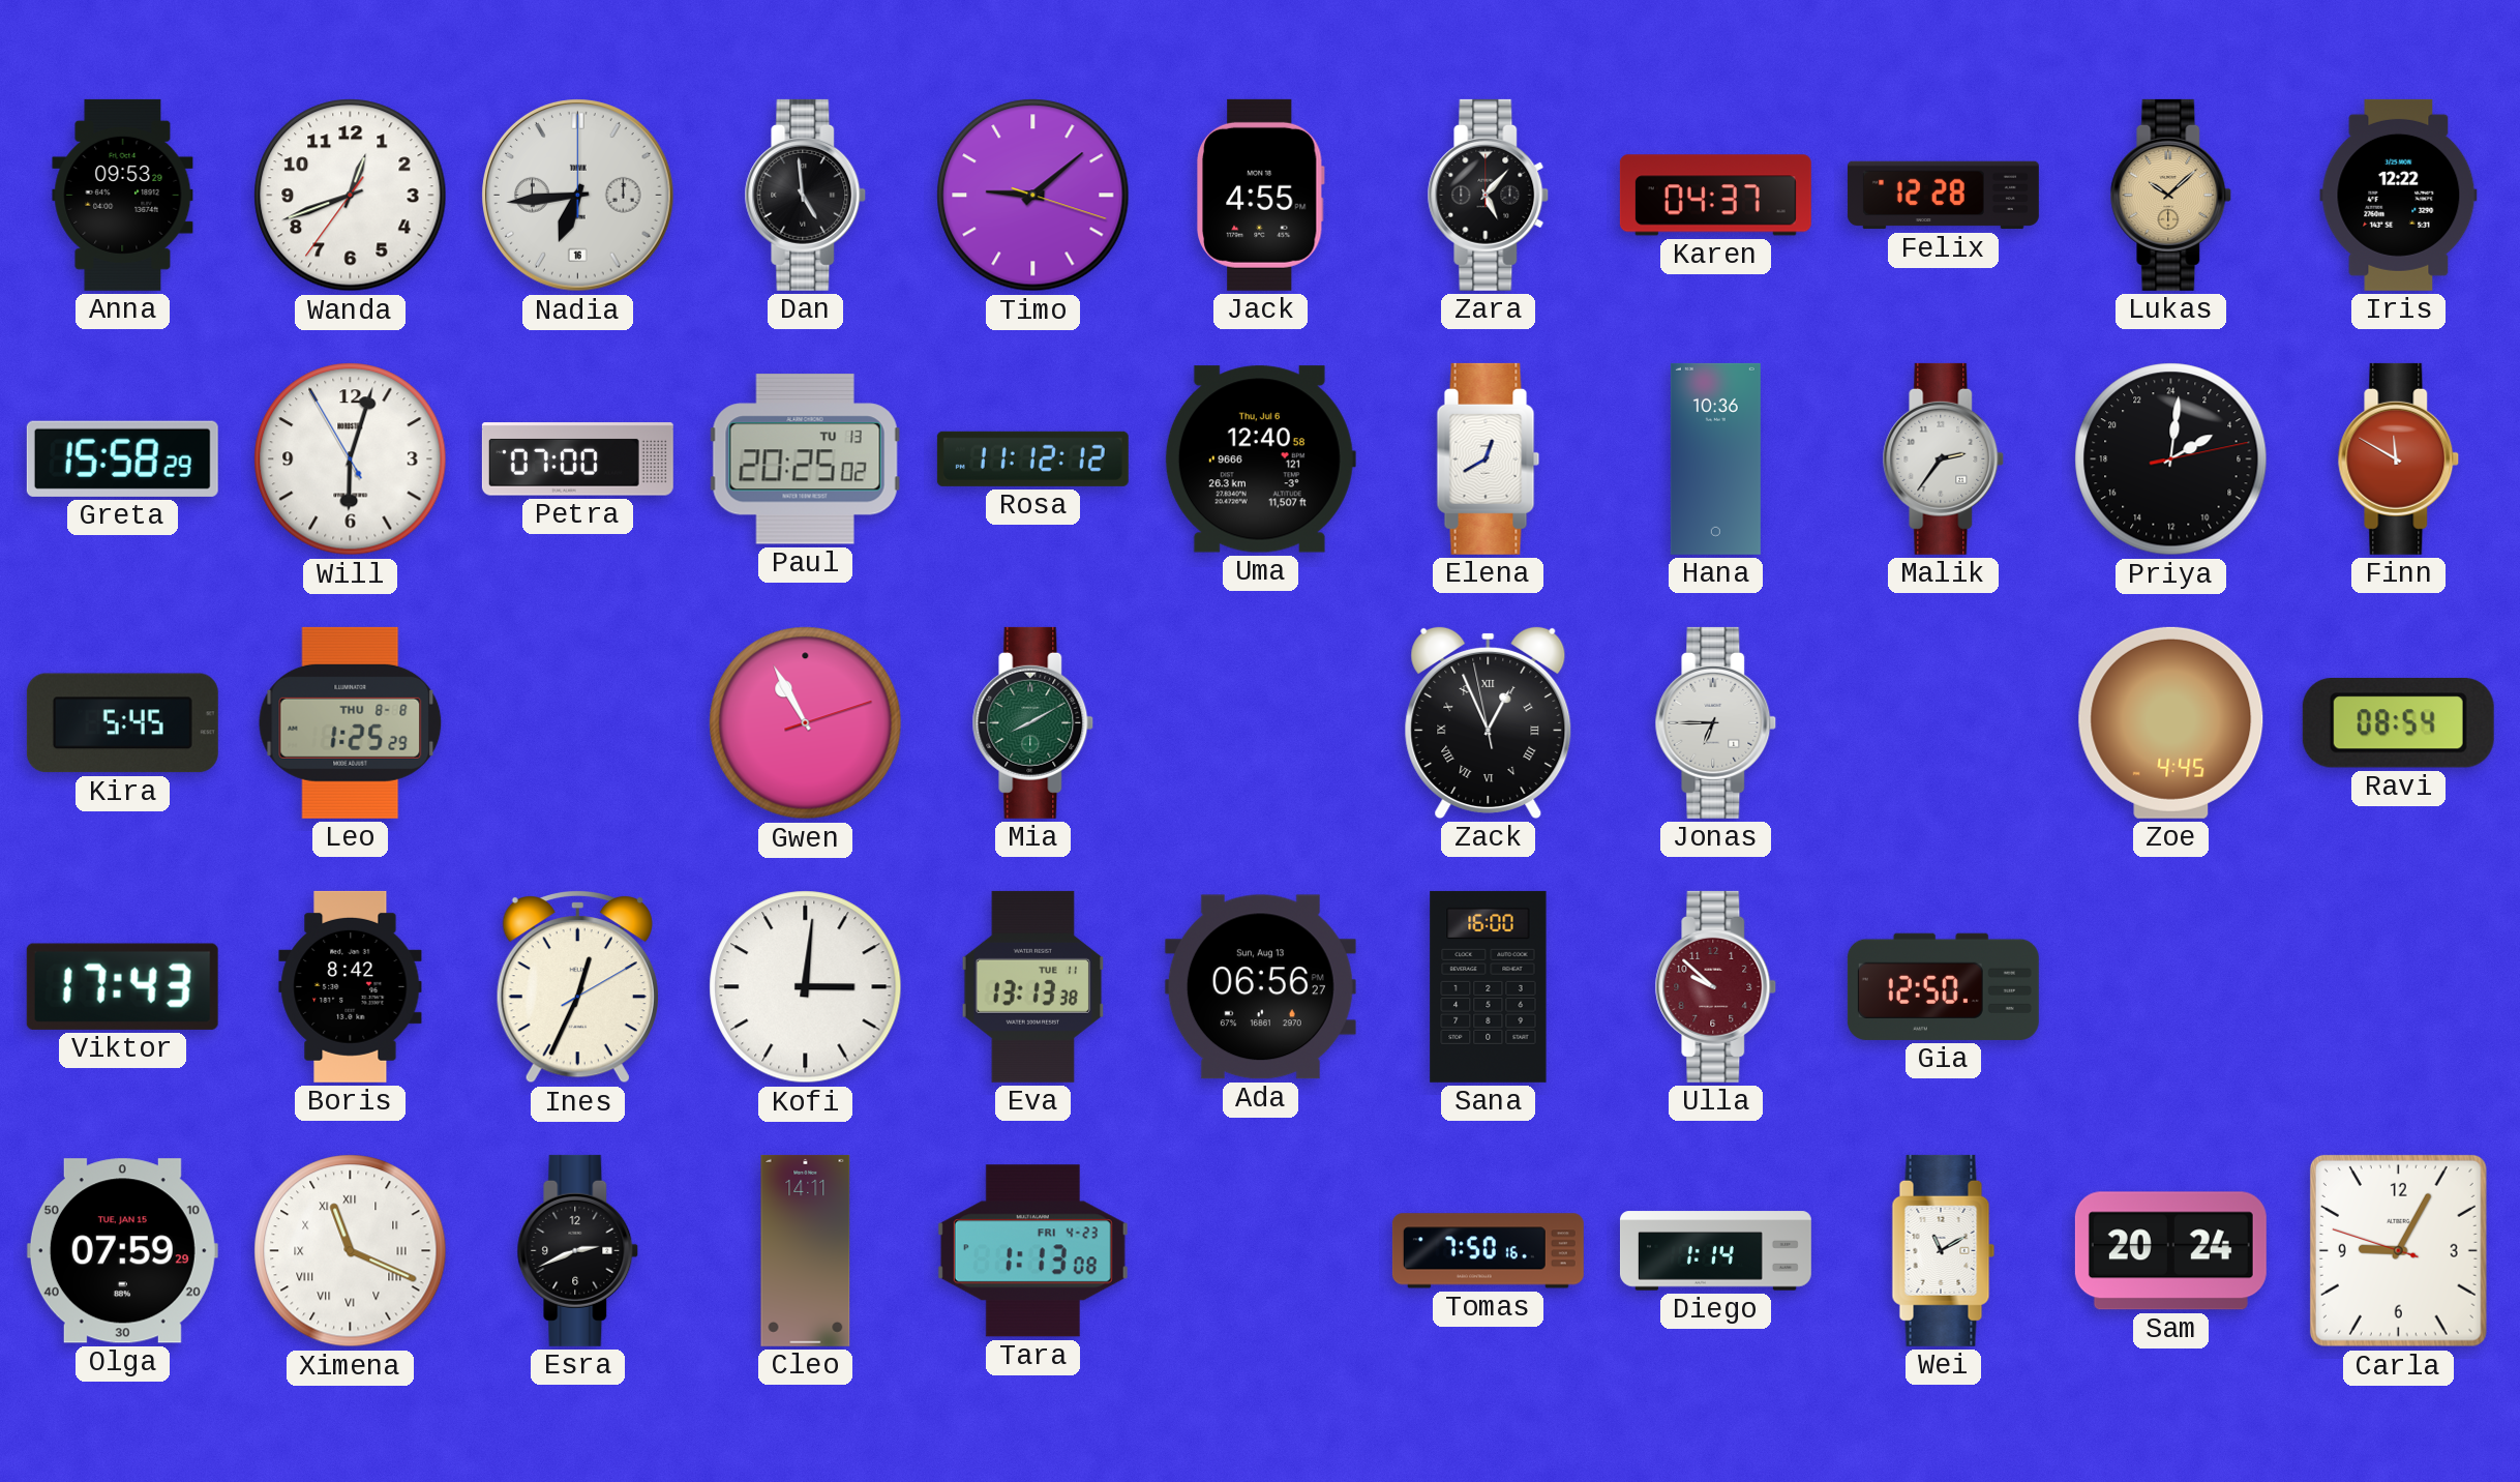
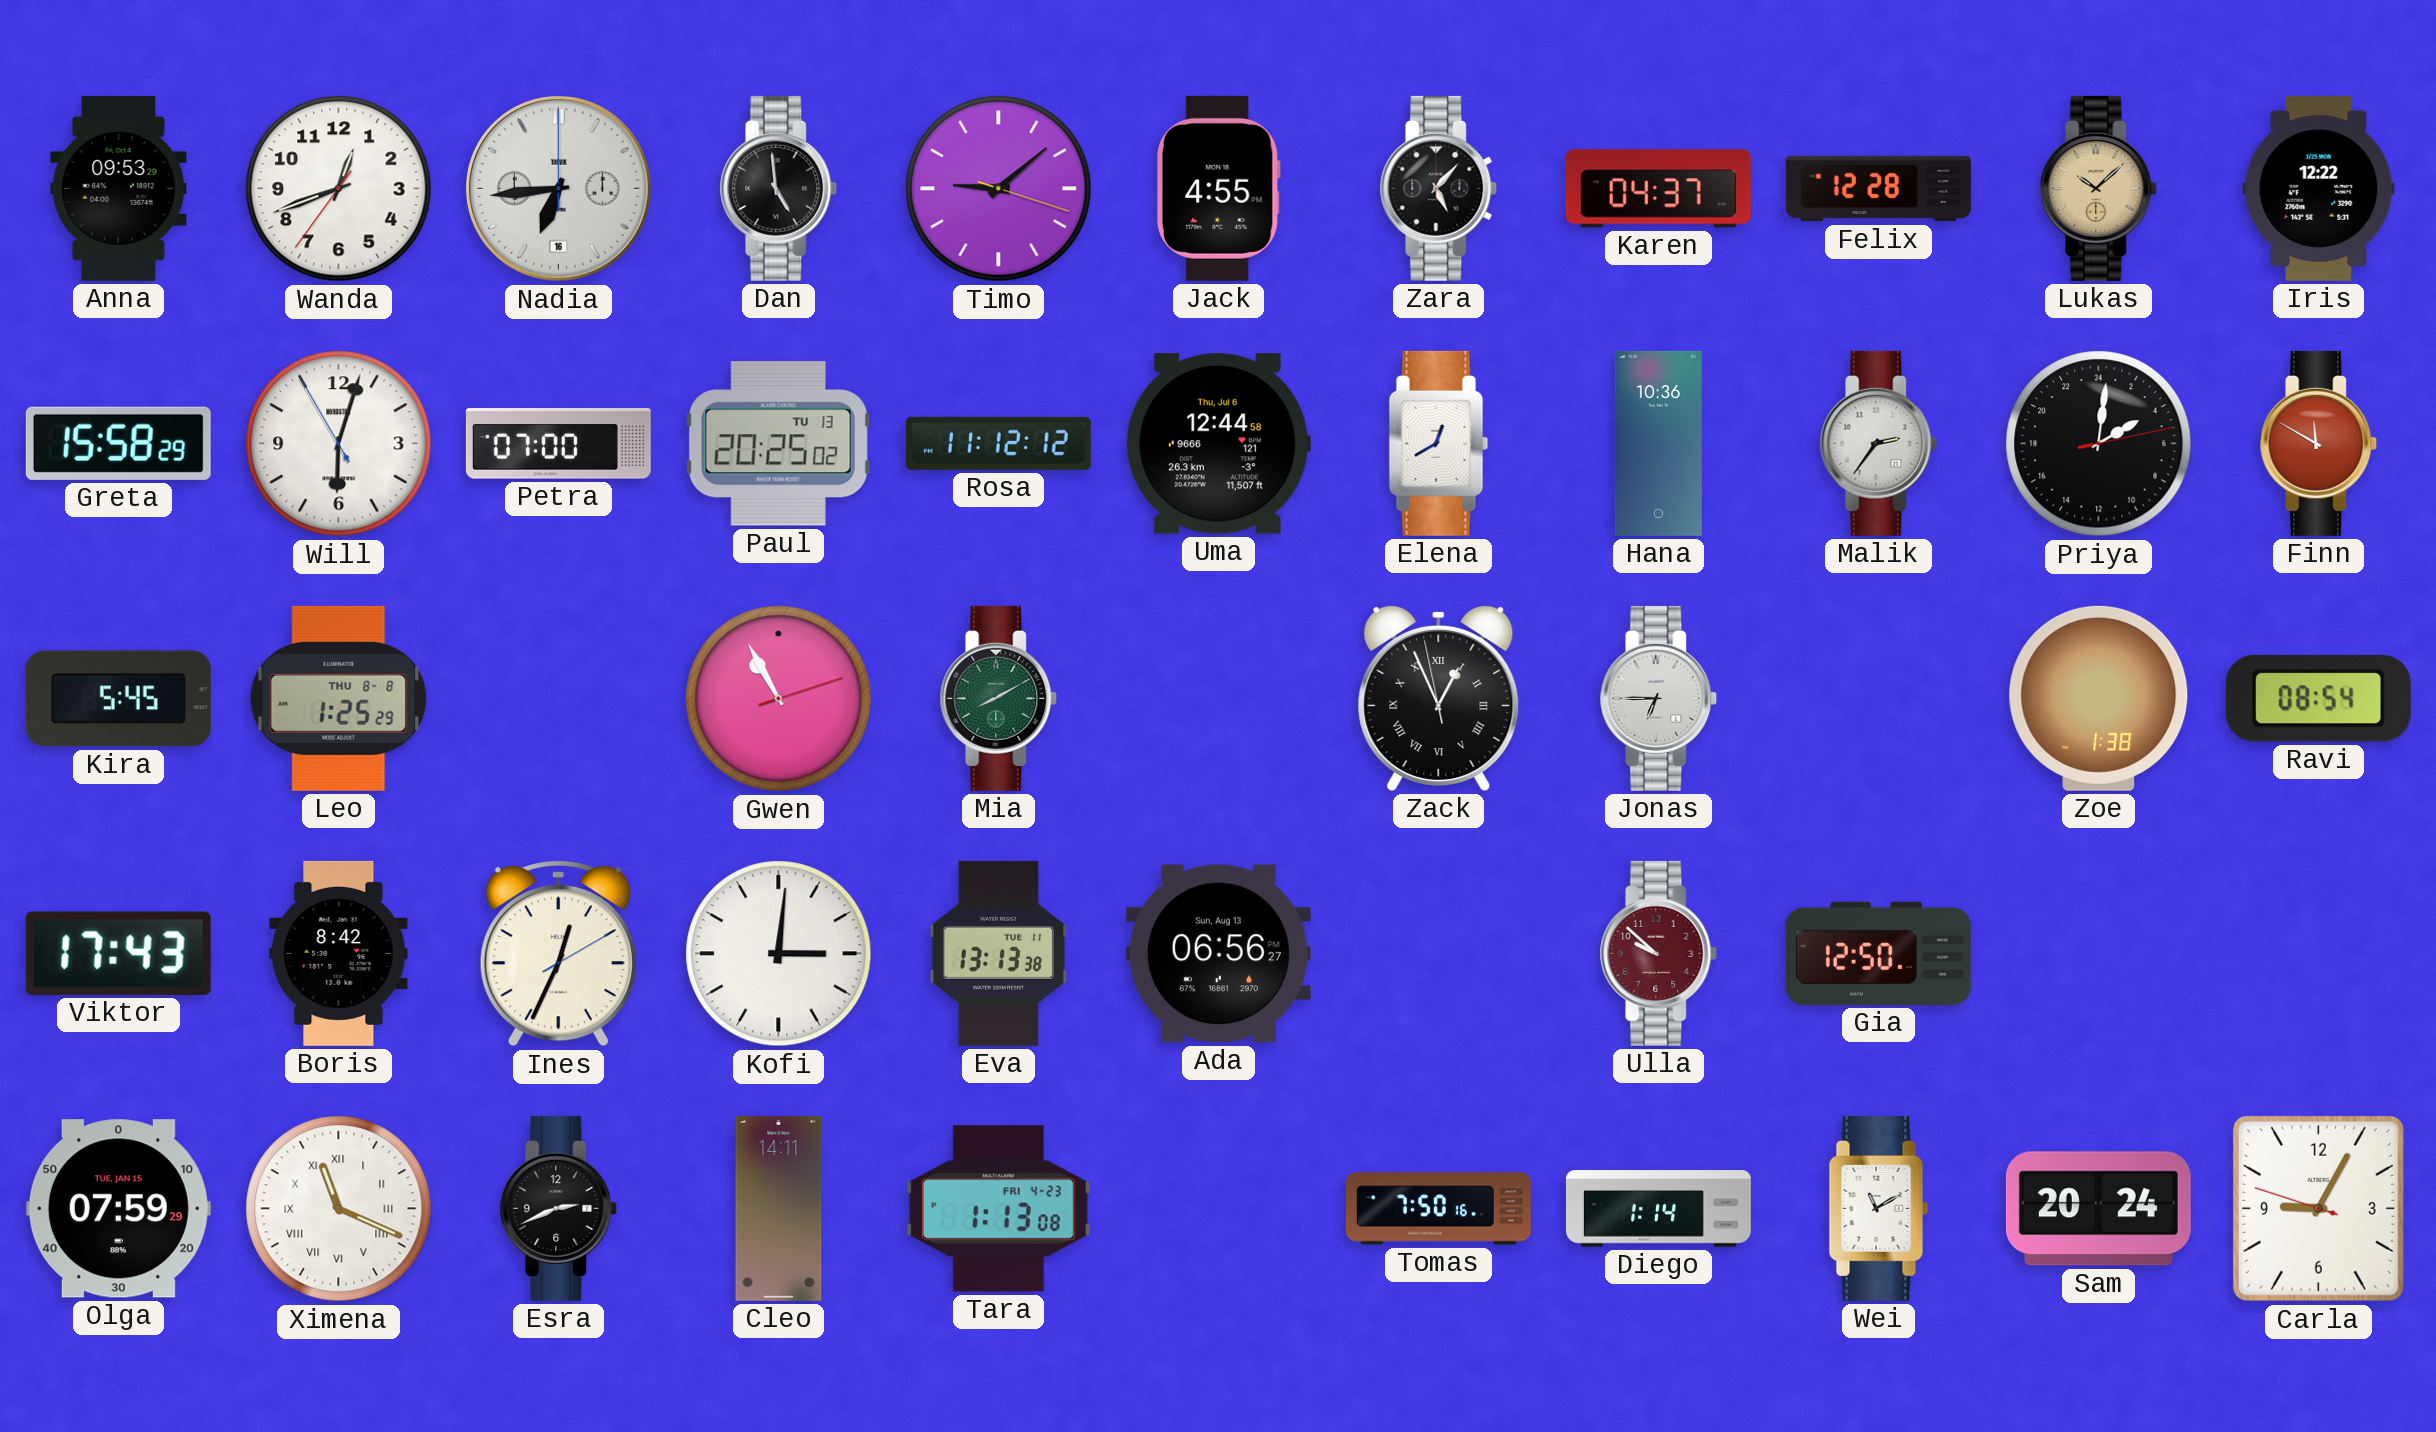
Uma: 12:40 -> 12:44 (1218, 444)
Zoe: 4:45 -> 1:38 (2099, 698)
Sana: 16:00 -> none (1489, 986)
